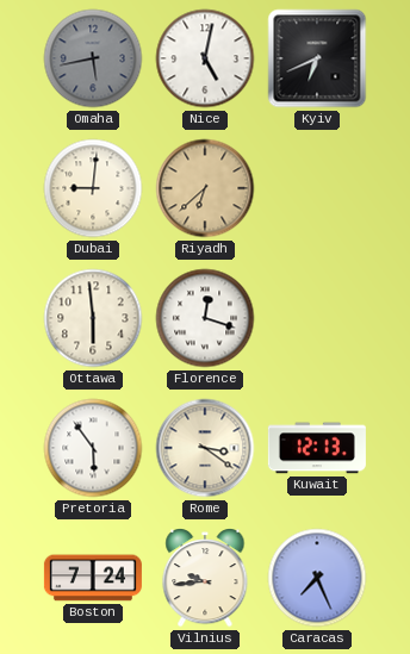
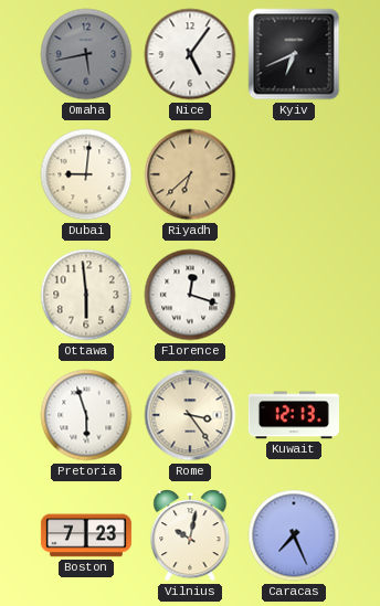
Nice: 5:02 -> 5:06 (190, 54)
Pretoria: 5:54 -> 5:57 (86, 415)
Rome: 3:21 -> 3:24 (190, 415)
Boston: 7:24 -> 7:23 (86, 535)
Vilnius: 9:44 -> 10:02 (190, 536)
